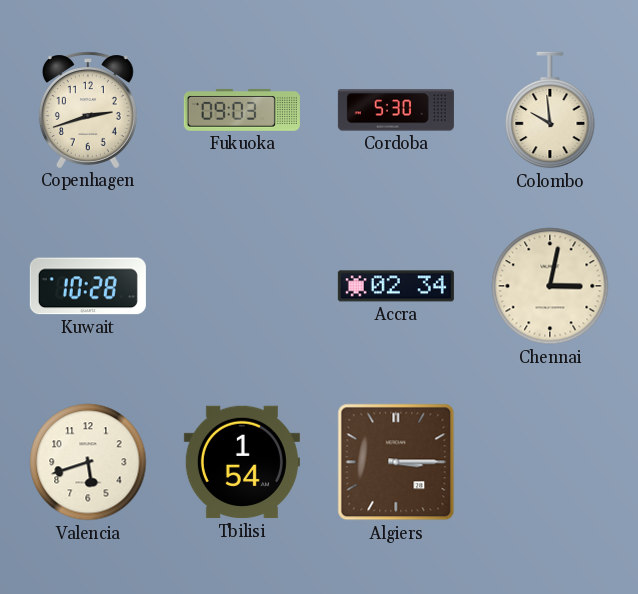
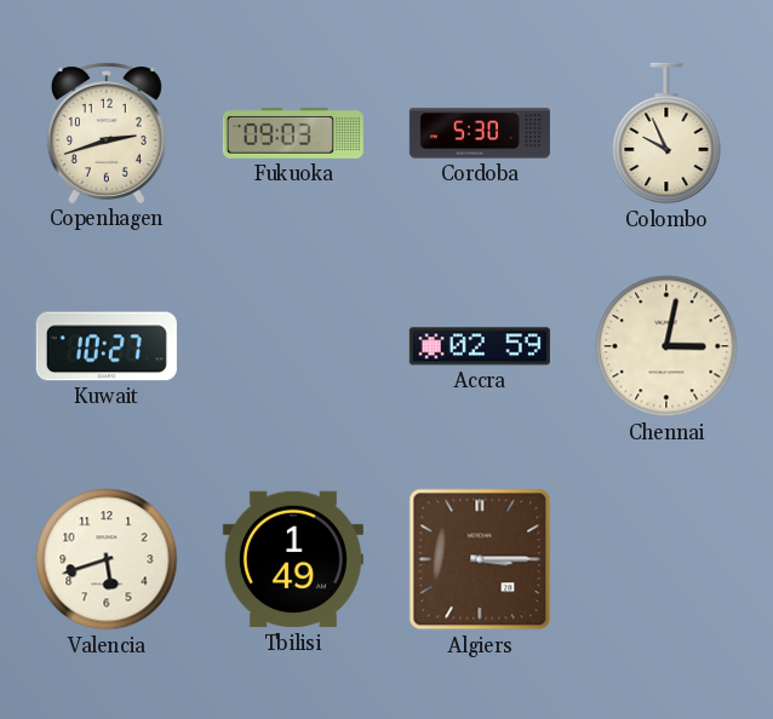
Colombo: 9:59 -> 9:56 (666, 133)
Kuwait: 10:28 -> 10:27 (107, 346)
Accra: 02:34 -> 02:59 (480, 346)
Tbilisi: 1:54 -> 1:49 (293, 559)
